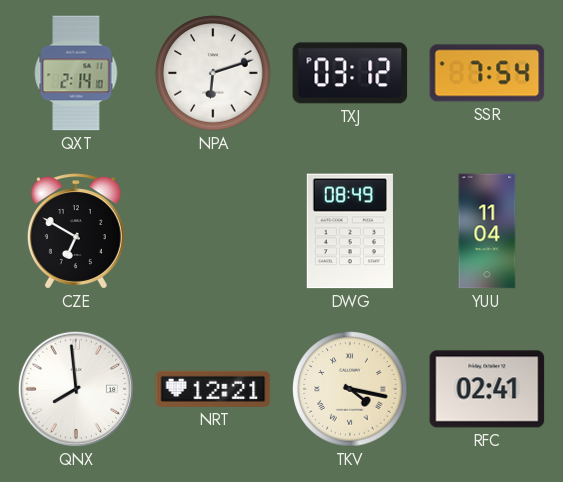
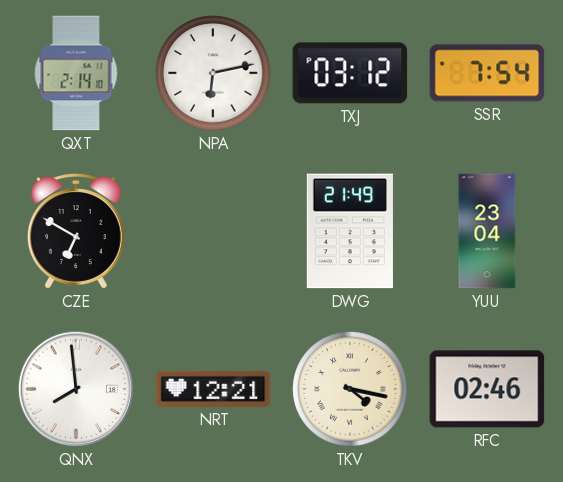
NPA: 6:12 -> 6:13 (213, 73)
DWG: 08:49 -> 21:49 (350, 231)
YUU: 11:04 -> 23:04 (487, 231)
RFC: 02:41 -> 02:46 (487, 389)
